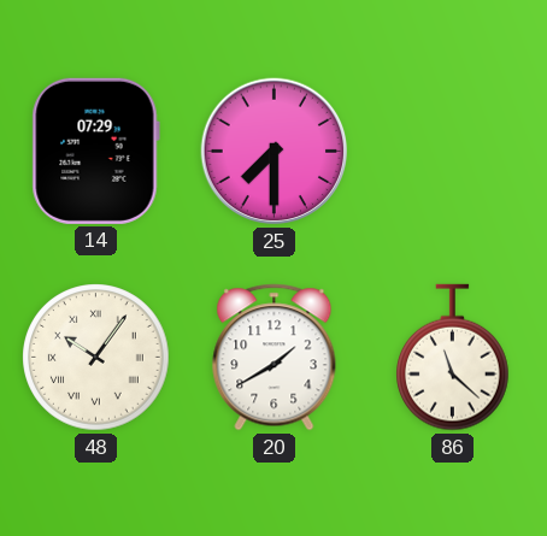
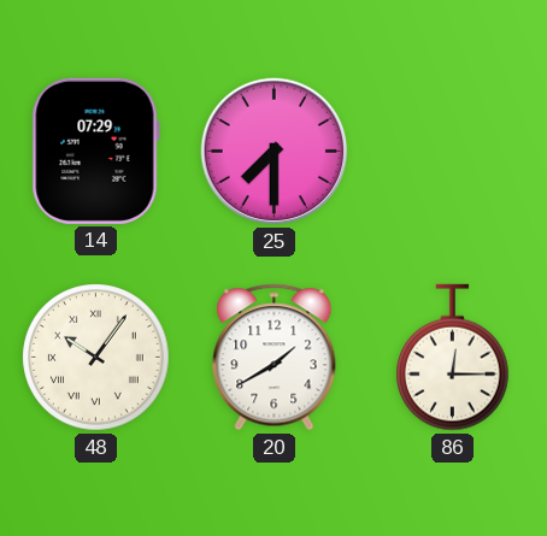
86: 11:22 -> 12:15 (453, 358)
